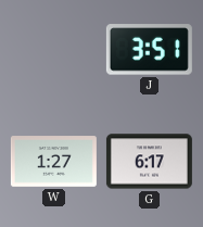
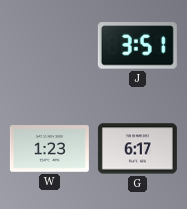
W: 1:27 -> 1:23 (49, 149)
